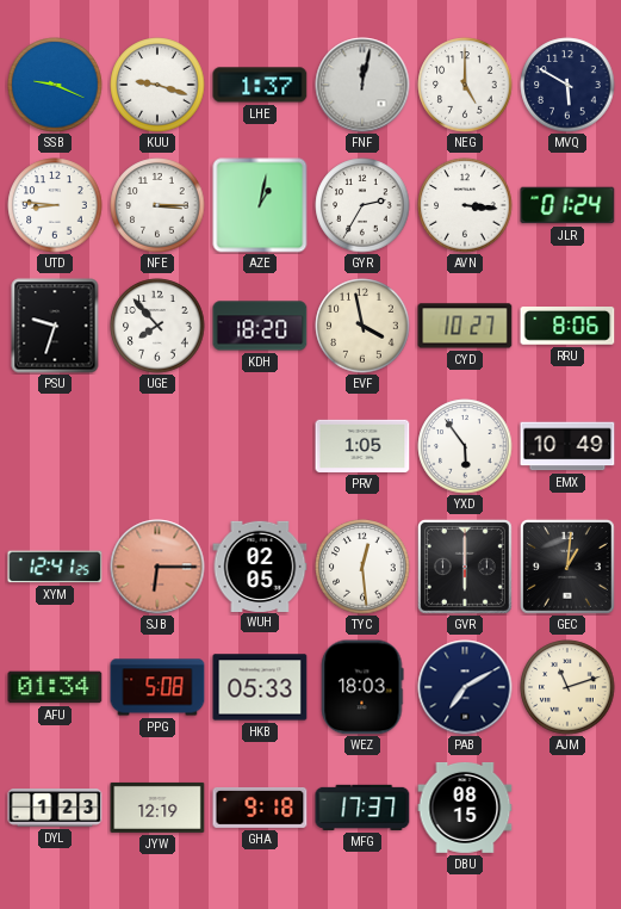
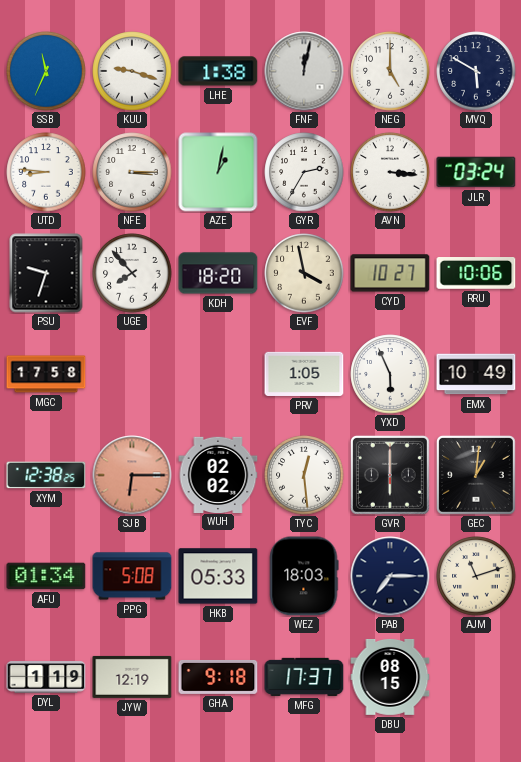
SSB: 9:19 -> 11:34 (46, 71)
LHE: 1:37 -> 1:38 (218, 71)
JLR: 01:24 -> 03:24 (476, 172)
RRU: 8:06 -> 10:06 (476, 274)
MGC: none -> 17:58 (46, 374)
YXD: 5:54 -> 5:56 (390, 374)
XYM: 12:41 -> 12:38 (46, 475)
WUH: 02:05 -> 02:02 (218, 474)
PAB: 7:10 -> 7:15 (390, 576)
DYL: 1:23 -> 1:19 (46, 677)
